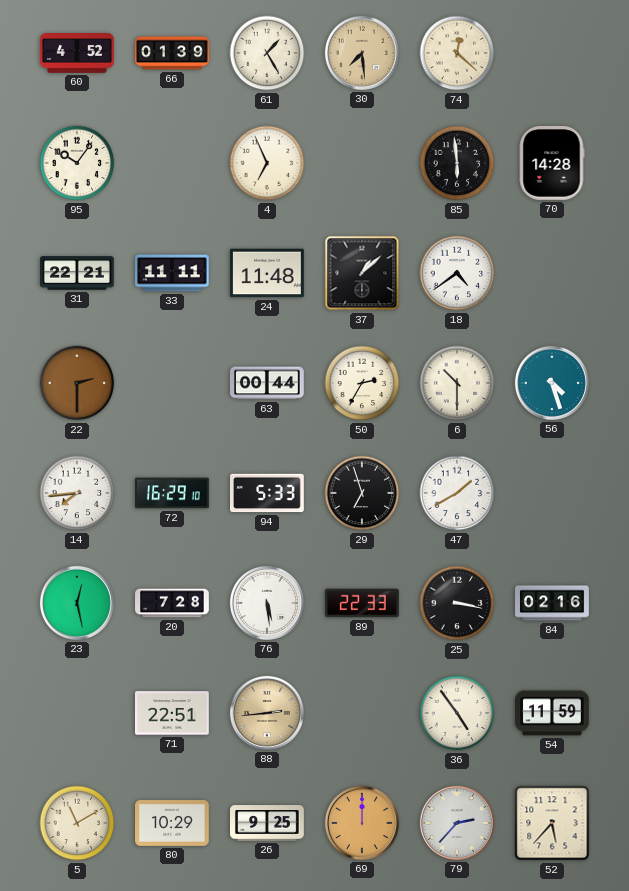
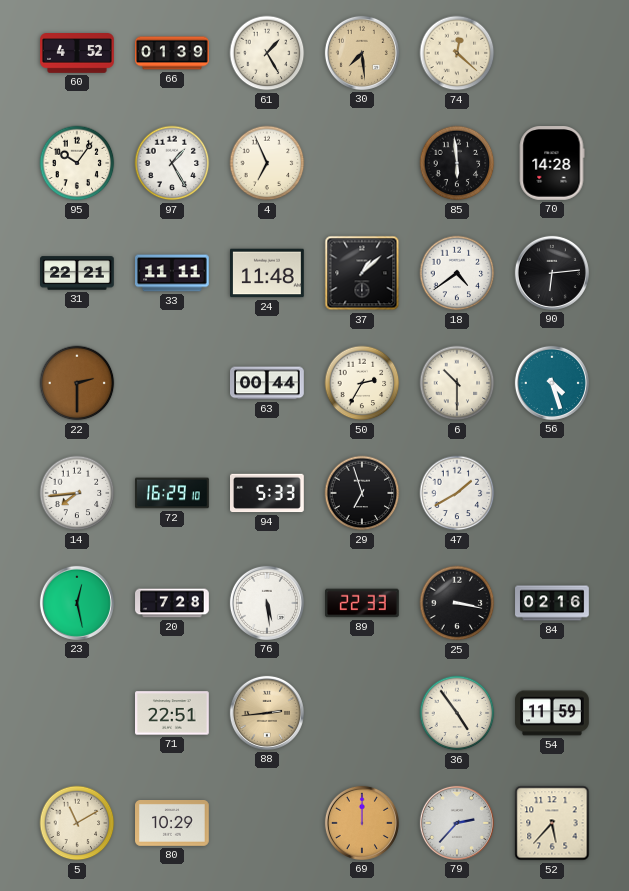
97: none -> 1:25 (172, 163)
90: none -> 6:14 (552, 273)
26: 9:25 -> none (267, 823)
